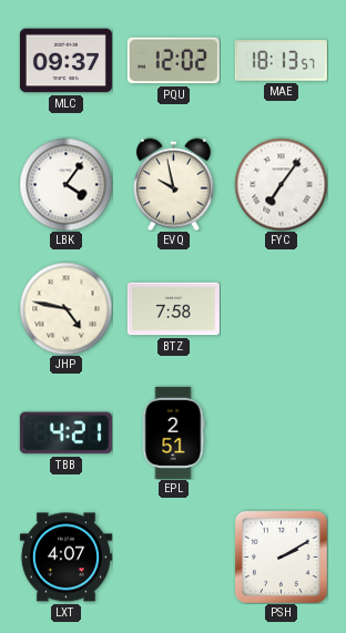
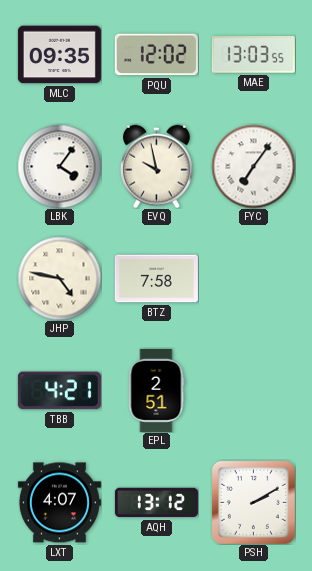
MLC: 09:37 -> 09:35 (59, 55)
MAE: 18:13 -> 13:03 (253, 55)
AQH: none -> 13:12 (156, 503)
